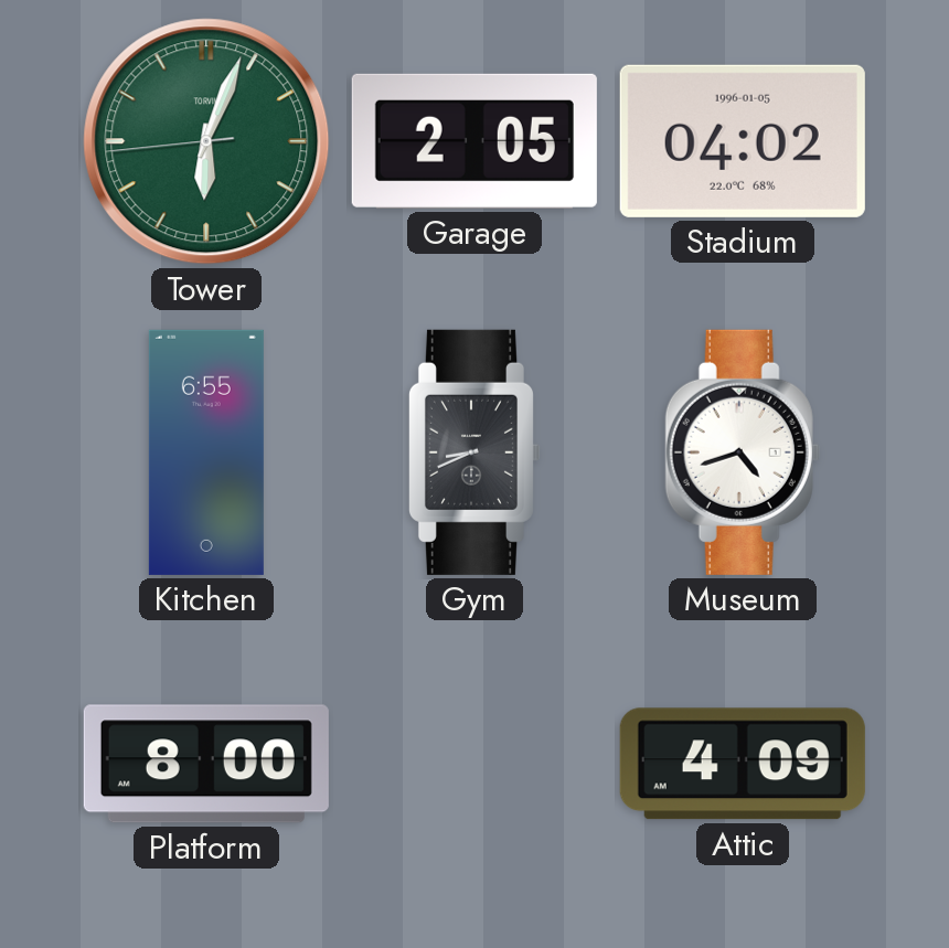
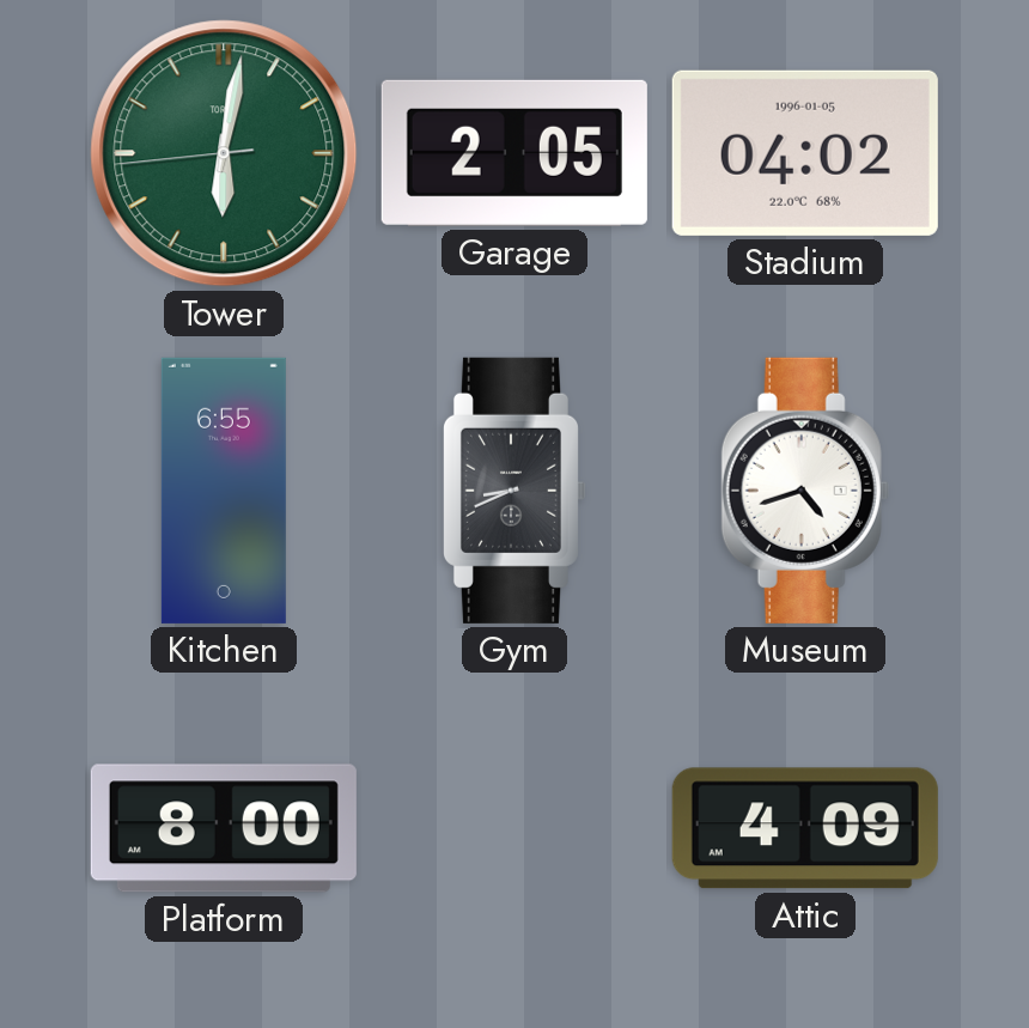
Tower: 6:03 -> 6:01 (224, 153)
